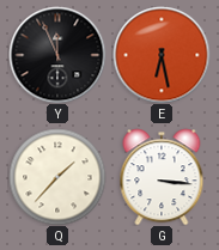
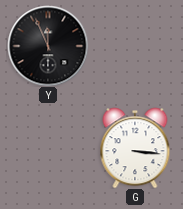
E: 6:28 -> none (162, 55)
Q: 1:37 -> none (57, 177)
